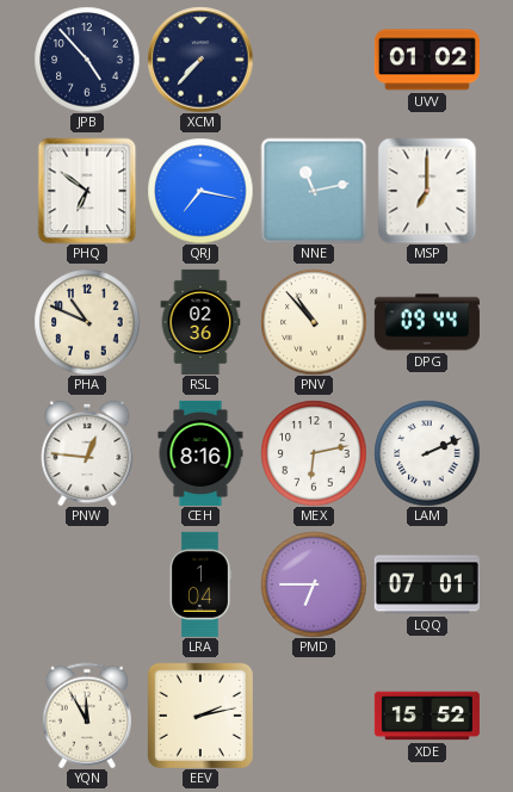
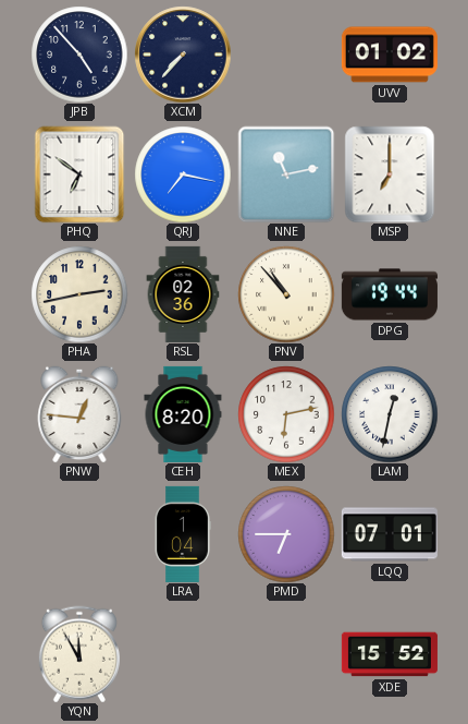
PHA: 10:49 -> 2:43 (79, 294)
DPG: 09:44 -> 19:44 (390, 294)
CEH: 8:16 -> 8:20 (183, 414)
LAM: 2:11 -> 12:32 (390, 414)
EEV: 2:13 -> none (200, 716)
